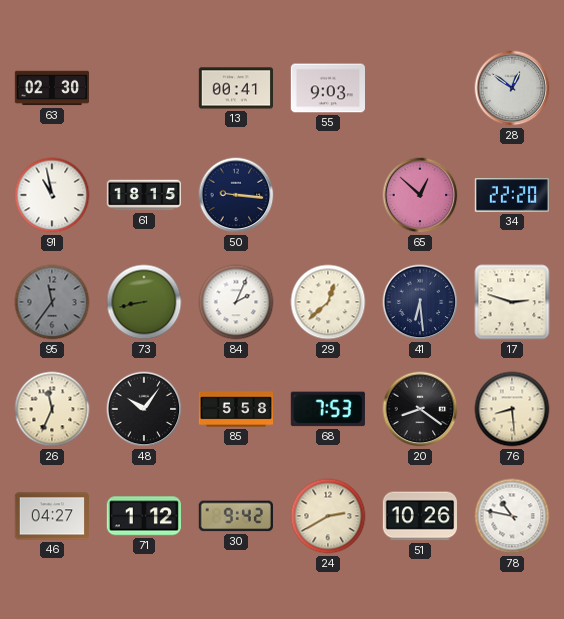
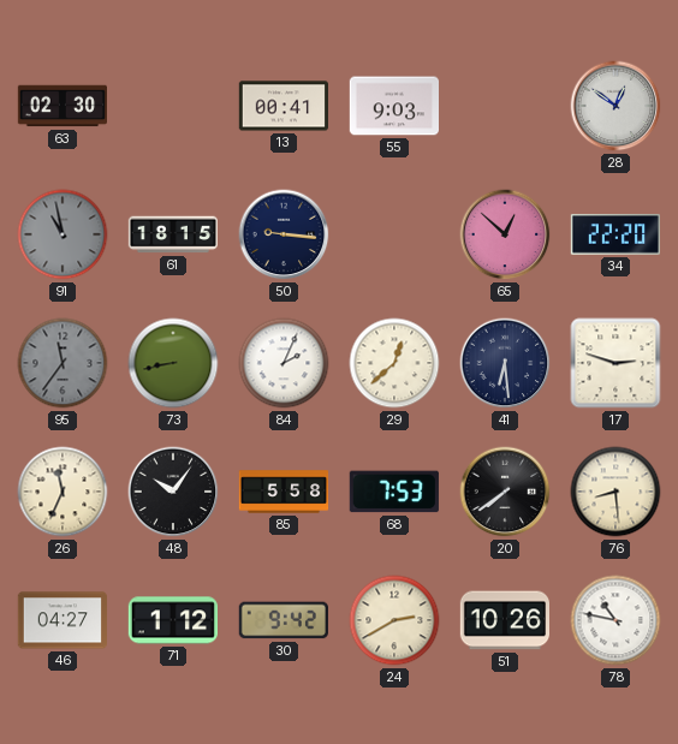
91 dial: white -> grey (63, 234)
20: 8:21 -> 7:39 (505, 492)
